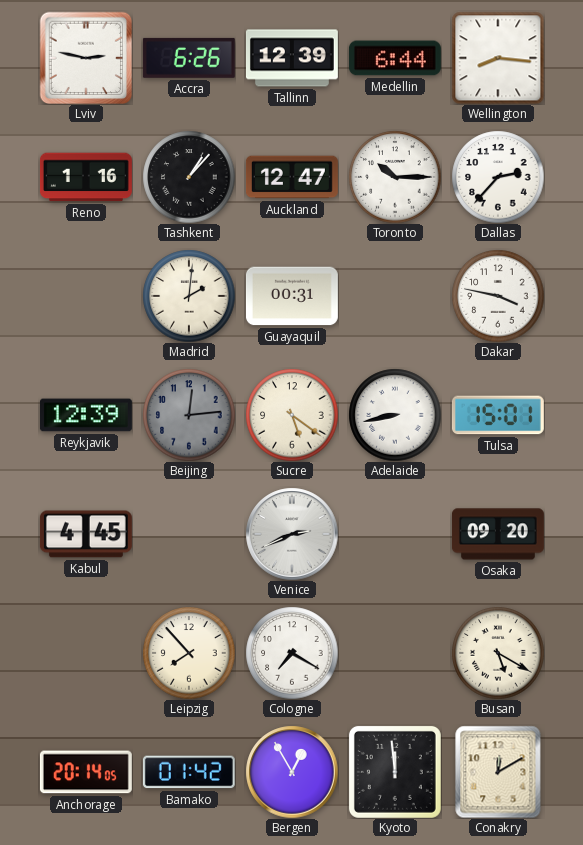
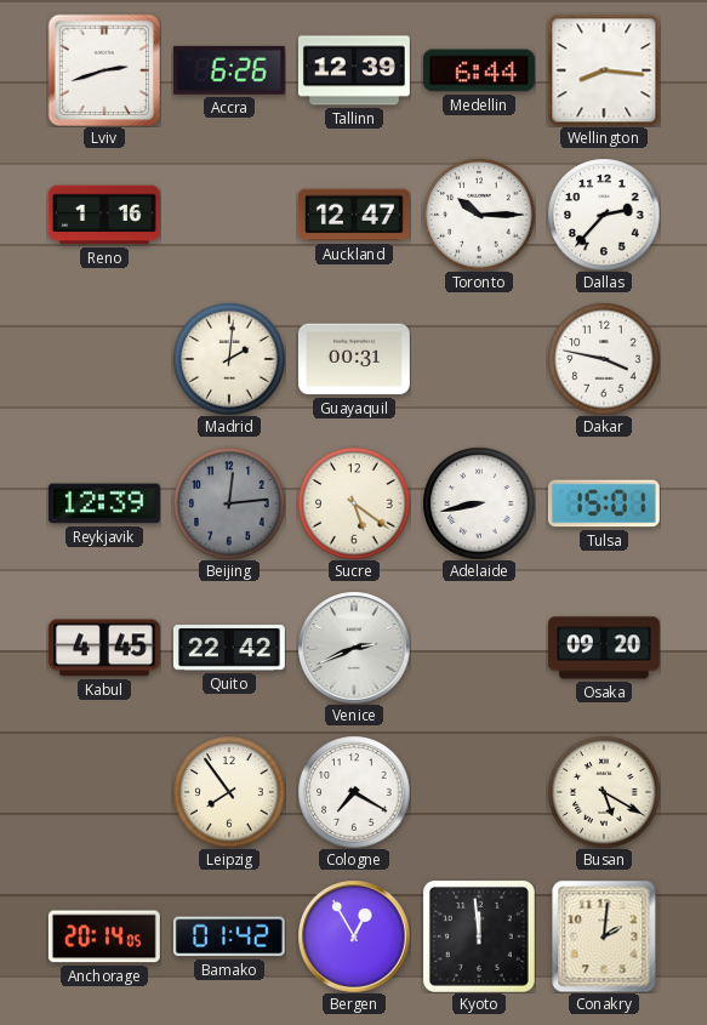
Lviv: 2:47 -> 2:42 (104, 70)
Tashkent: 1:07 -> none (189, 177)
Quito: none -> 22:42 (229, 649)
Leipzig: 7:53 -> 7:54 (229, 792)
Conakry: 12:10 -> 2:01 (604, 936)
